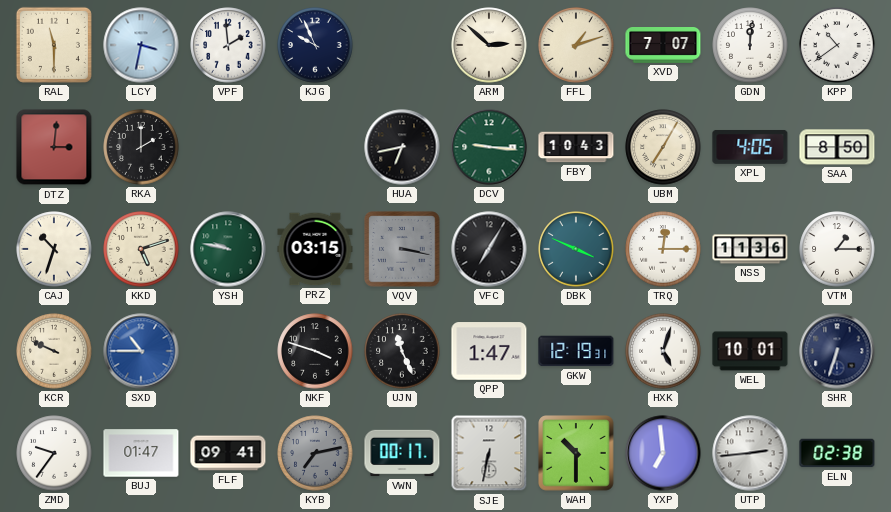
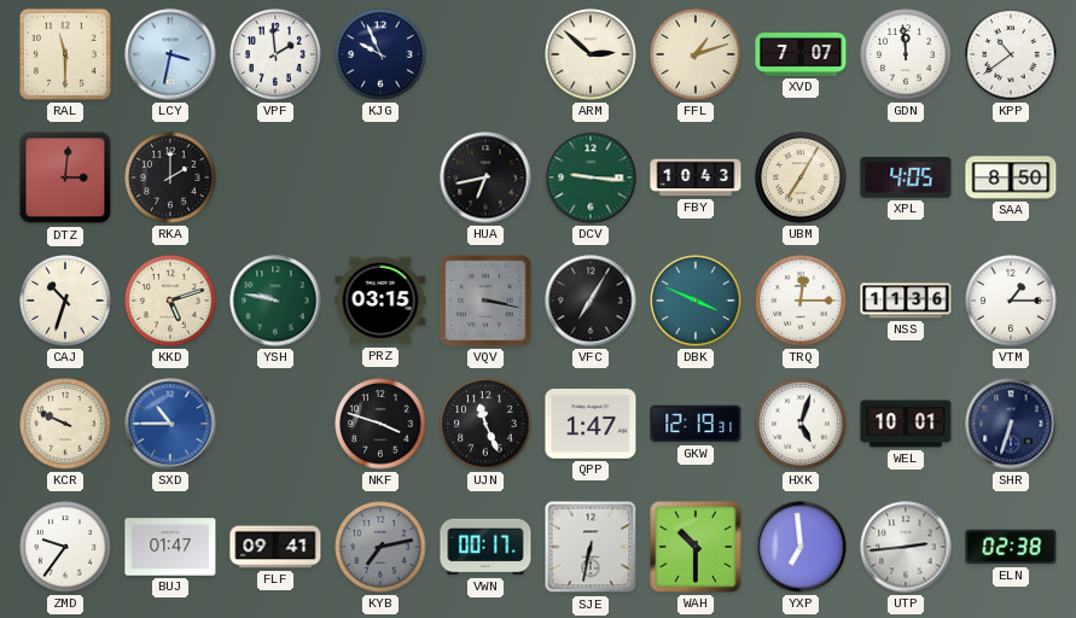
GDN: 12:01 -> 11:59 (906, 54)
